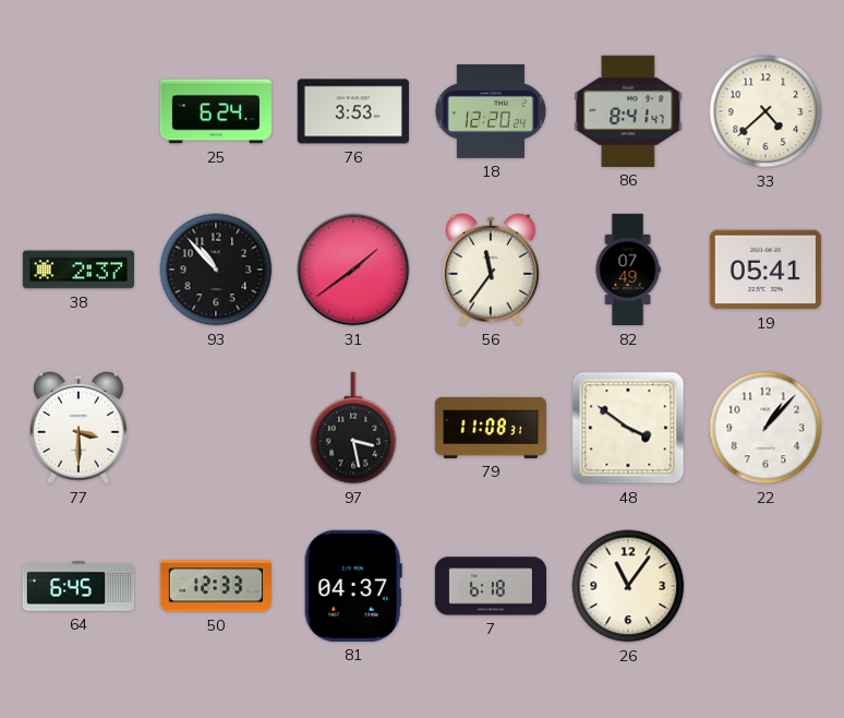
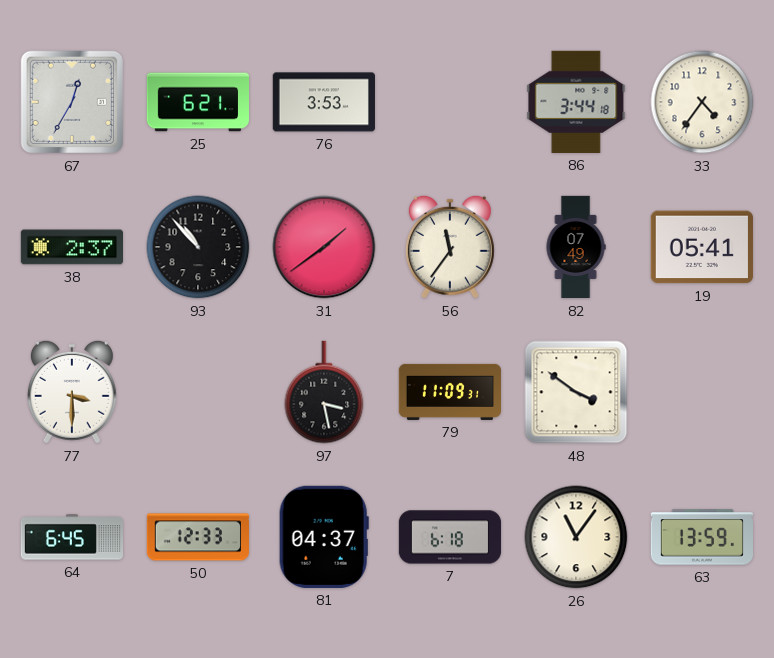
67: none -> 12:35 (72, 102)
25: 6:24 -> 6:21 (197, 102)
18: 12:20 -> none (491, 111)
86: 8:41 -> 3:44 (576, 102)
33: 4:38 -> 4:36 (702, 102)
79: 11:08 -> 11:09 (450, 392)
22: 1:07 -> none (765, 428)
63: none -> 13:59 (701, 537)
